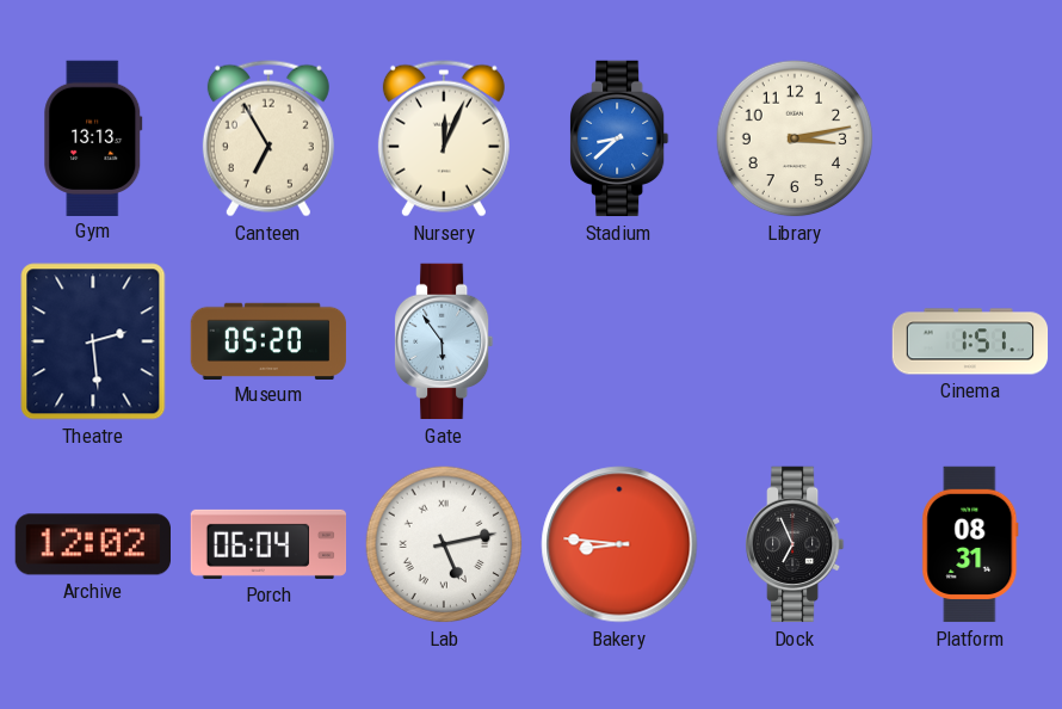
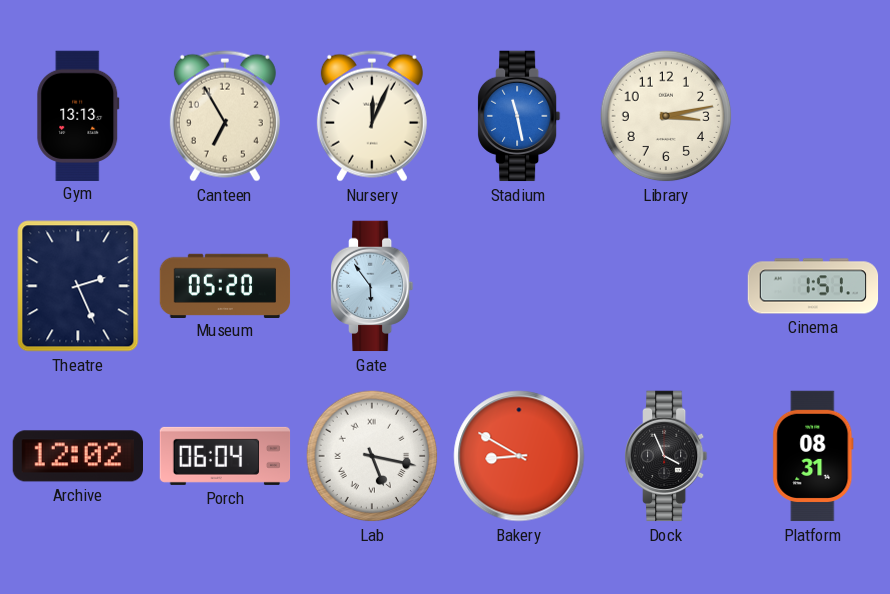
Stadium: 8:38 -> 11:28 (520, 116)
Theatre: 2:29 -> 2:26 (78, 286)
Lab: 5:13 -> 5:17 (372, 456)
Bakery: 8:46 -> 8:50 (519, 456)
Dock: 6:56 -> 3:56 (667, 456)
